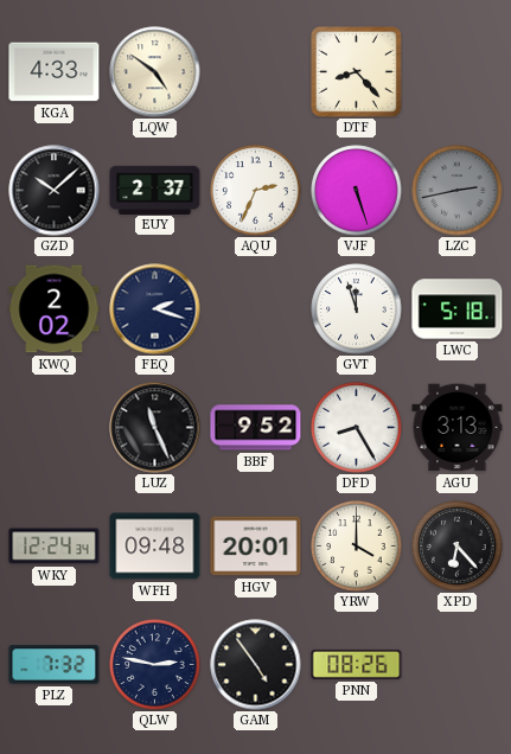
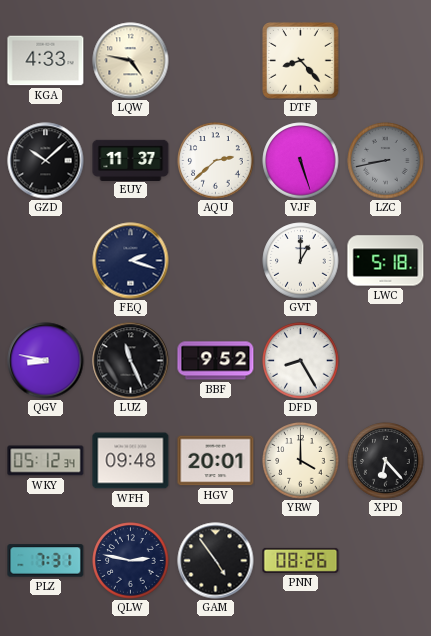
LQW: 4:51 -> 4:47 (131, 61)
EUY: 2:37 -> 11:37 (131, 160)
AQU: 2:34 -> 2:38 (216, 161)
LZC: 2:43 -> 8:43 (386, 161)
KWQ: 2:02 -> none (55, 309)
GVT: 11:57 -> 1:00 (301, 261)
QGV: none -> 8:47 (46, 361)
AGU: 3:13 -> none (458, 428)
WKY: 12:24 -> 05:12 (46, 461)
PLZ: 7:32 -> 7:31 (46, 561)
